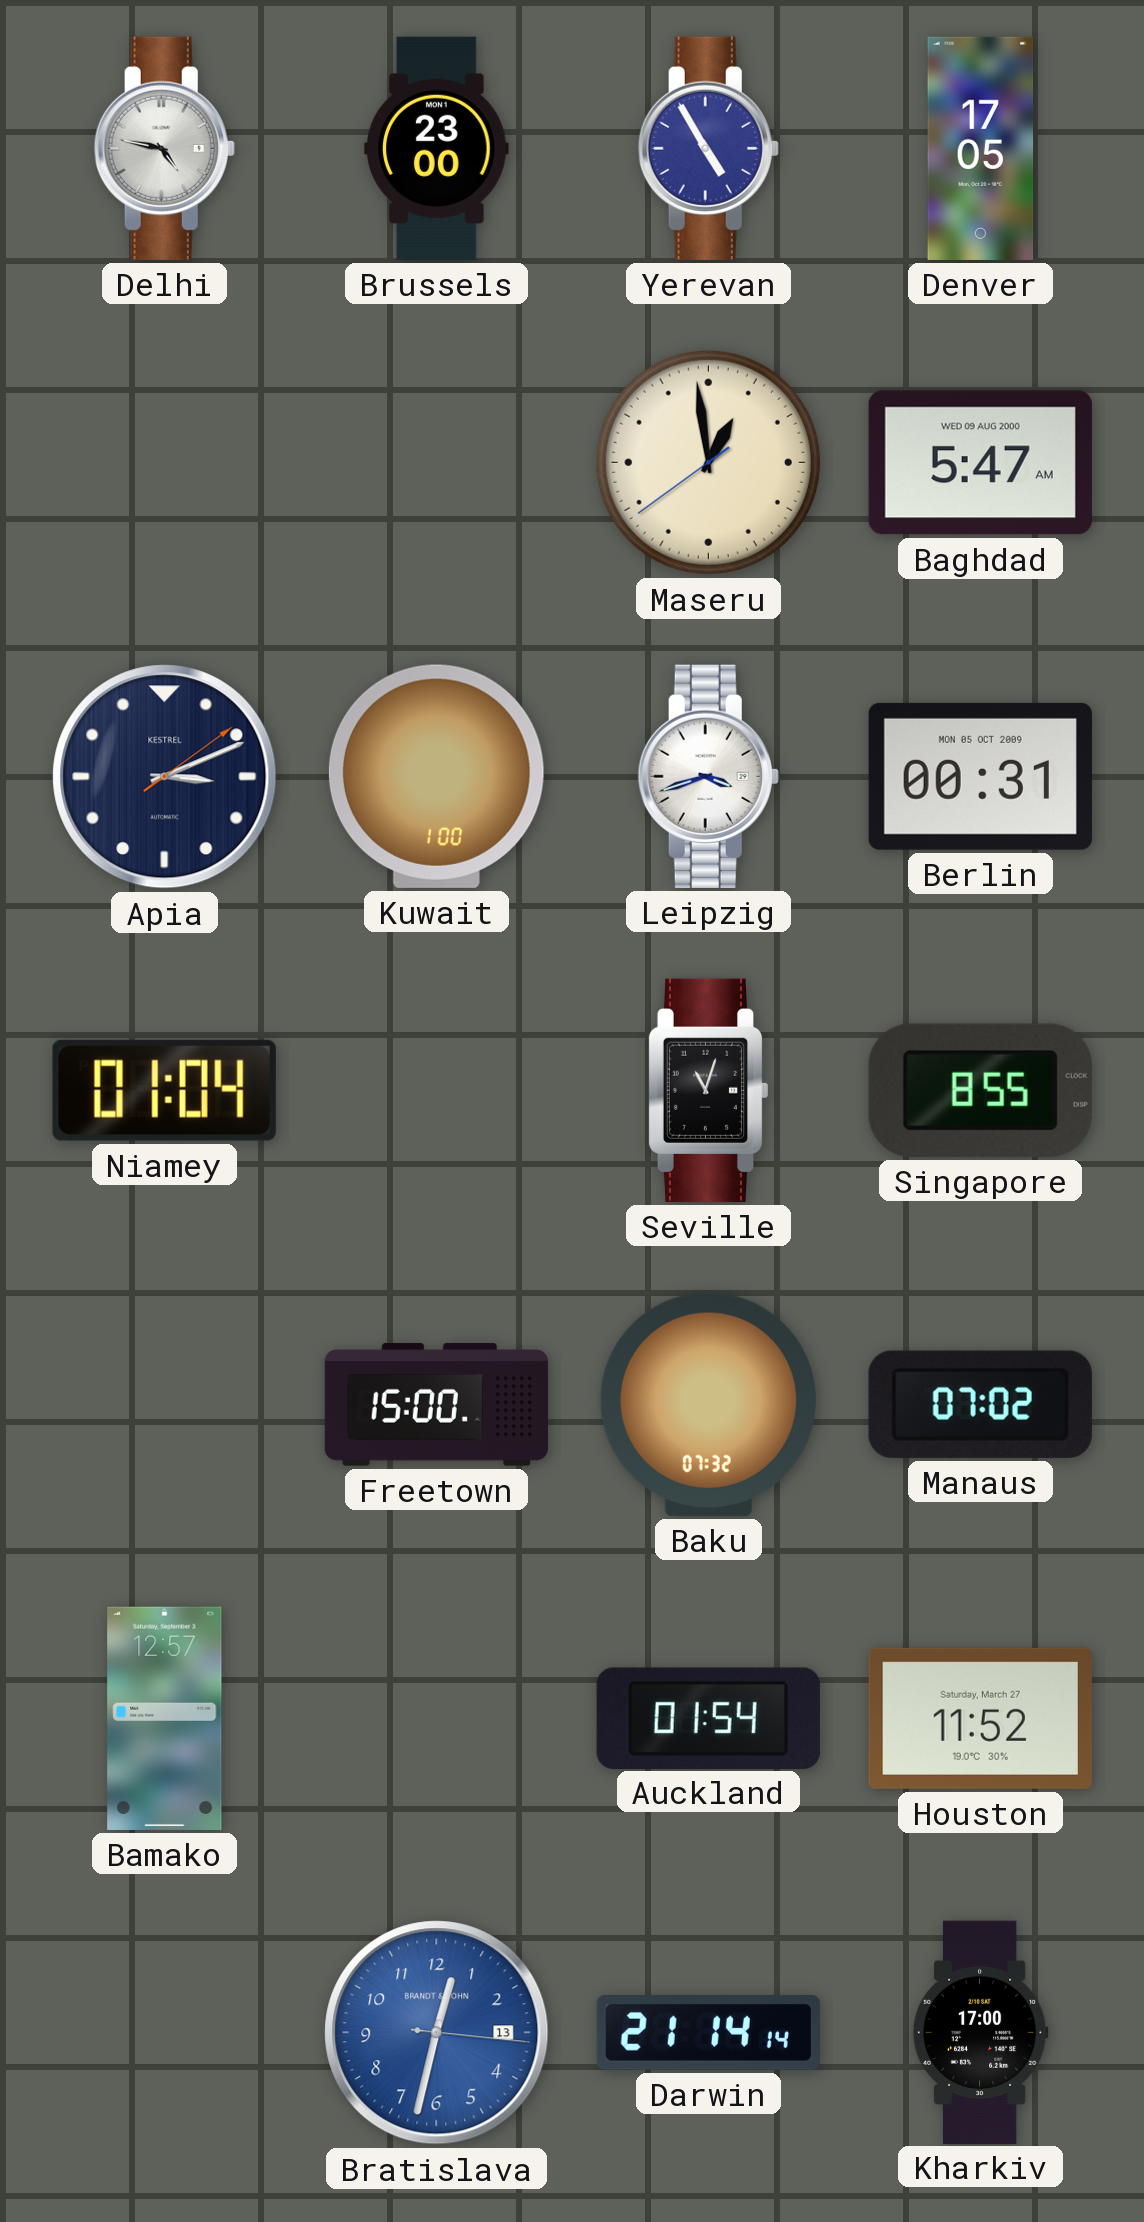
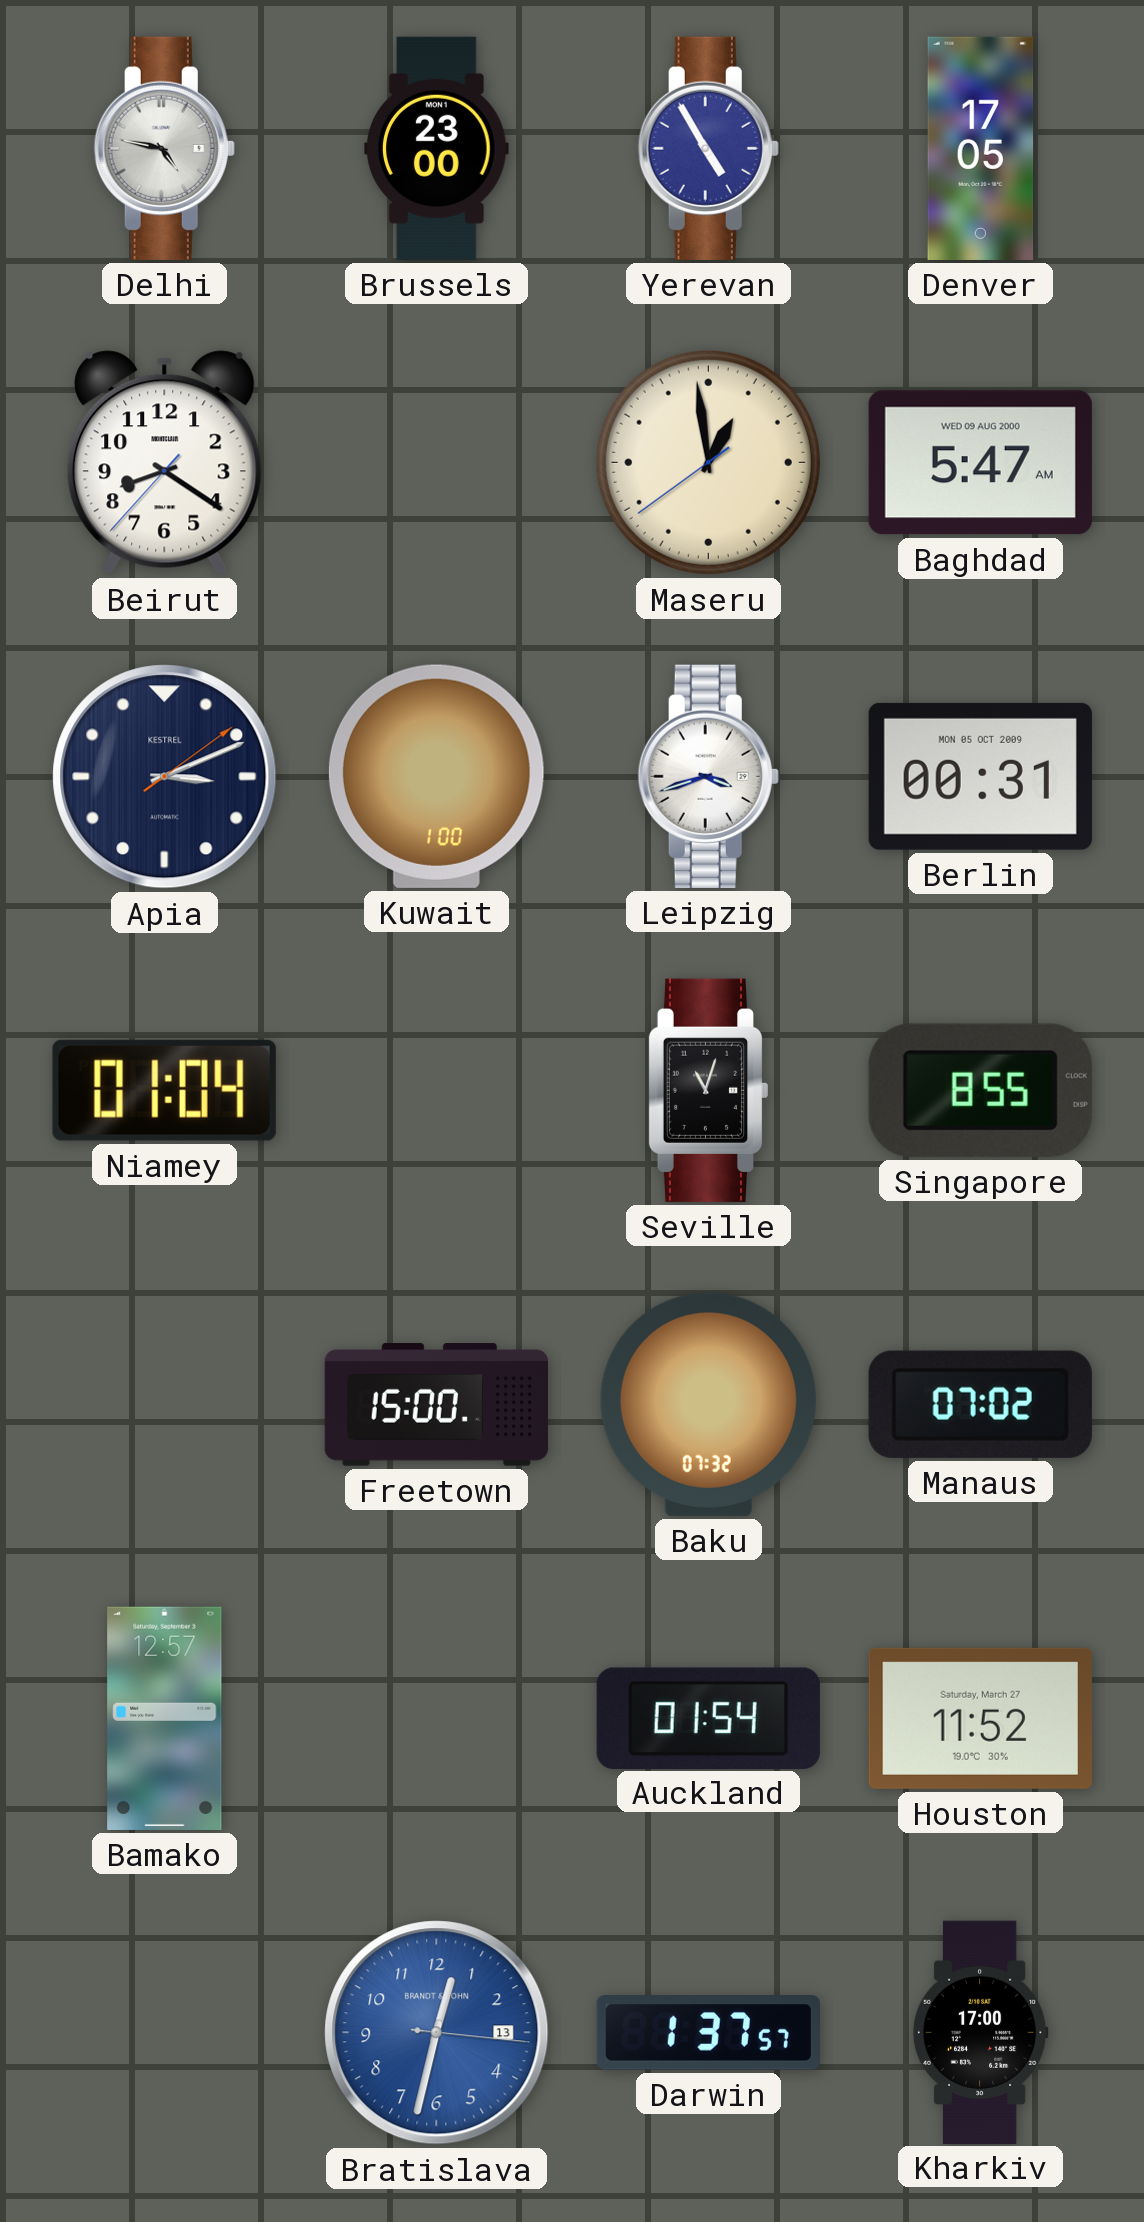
Beirut: none -> 8:20 (165, 463)
Darwin: 21:14 -> 1:37 (708, 2033)
